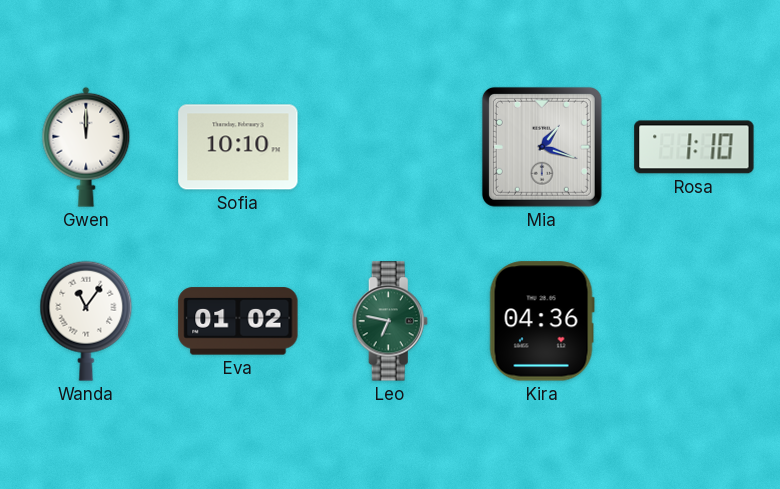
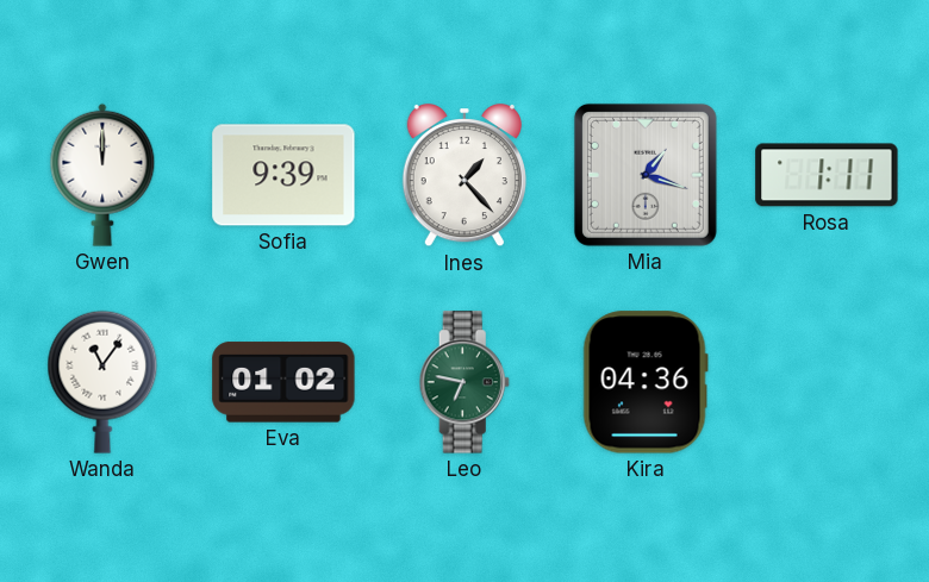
Sofia: 10:10 -> 9:39 (283, 175)
Ines: none -> 1:23 (464, 175)
Rosa: 1:10 -> 1:11 (827, 175)
